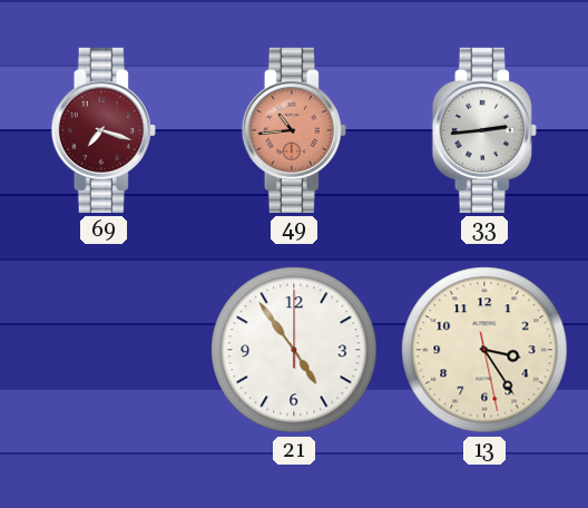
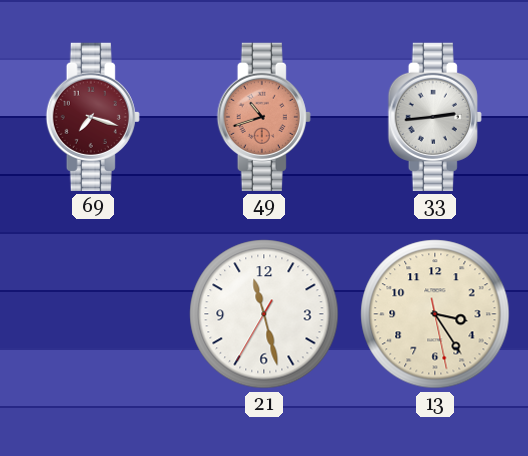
49: 10:44 -> 10:42 (264, 117)
21: 4:54 -> 11:27 (264, 314)
